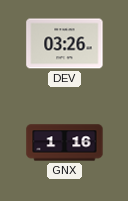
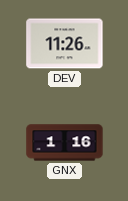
DEV: 03:26 -> 11:26 (65, 44)
